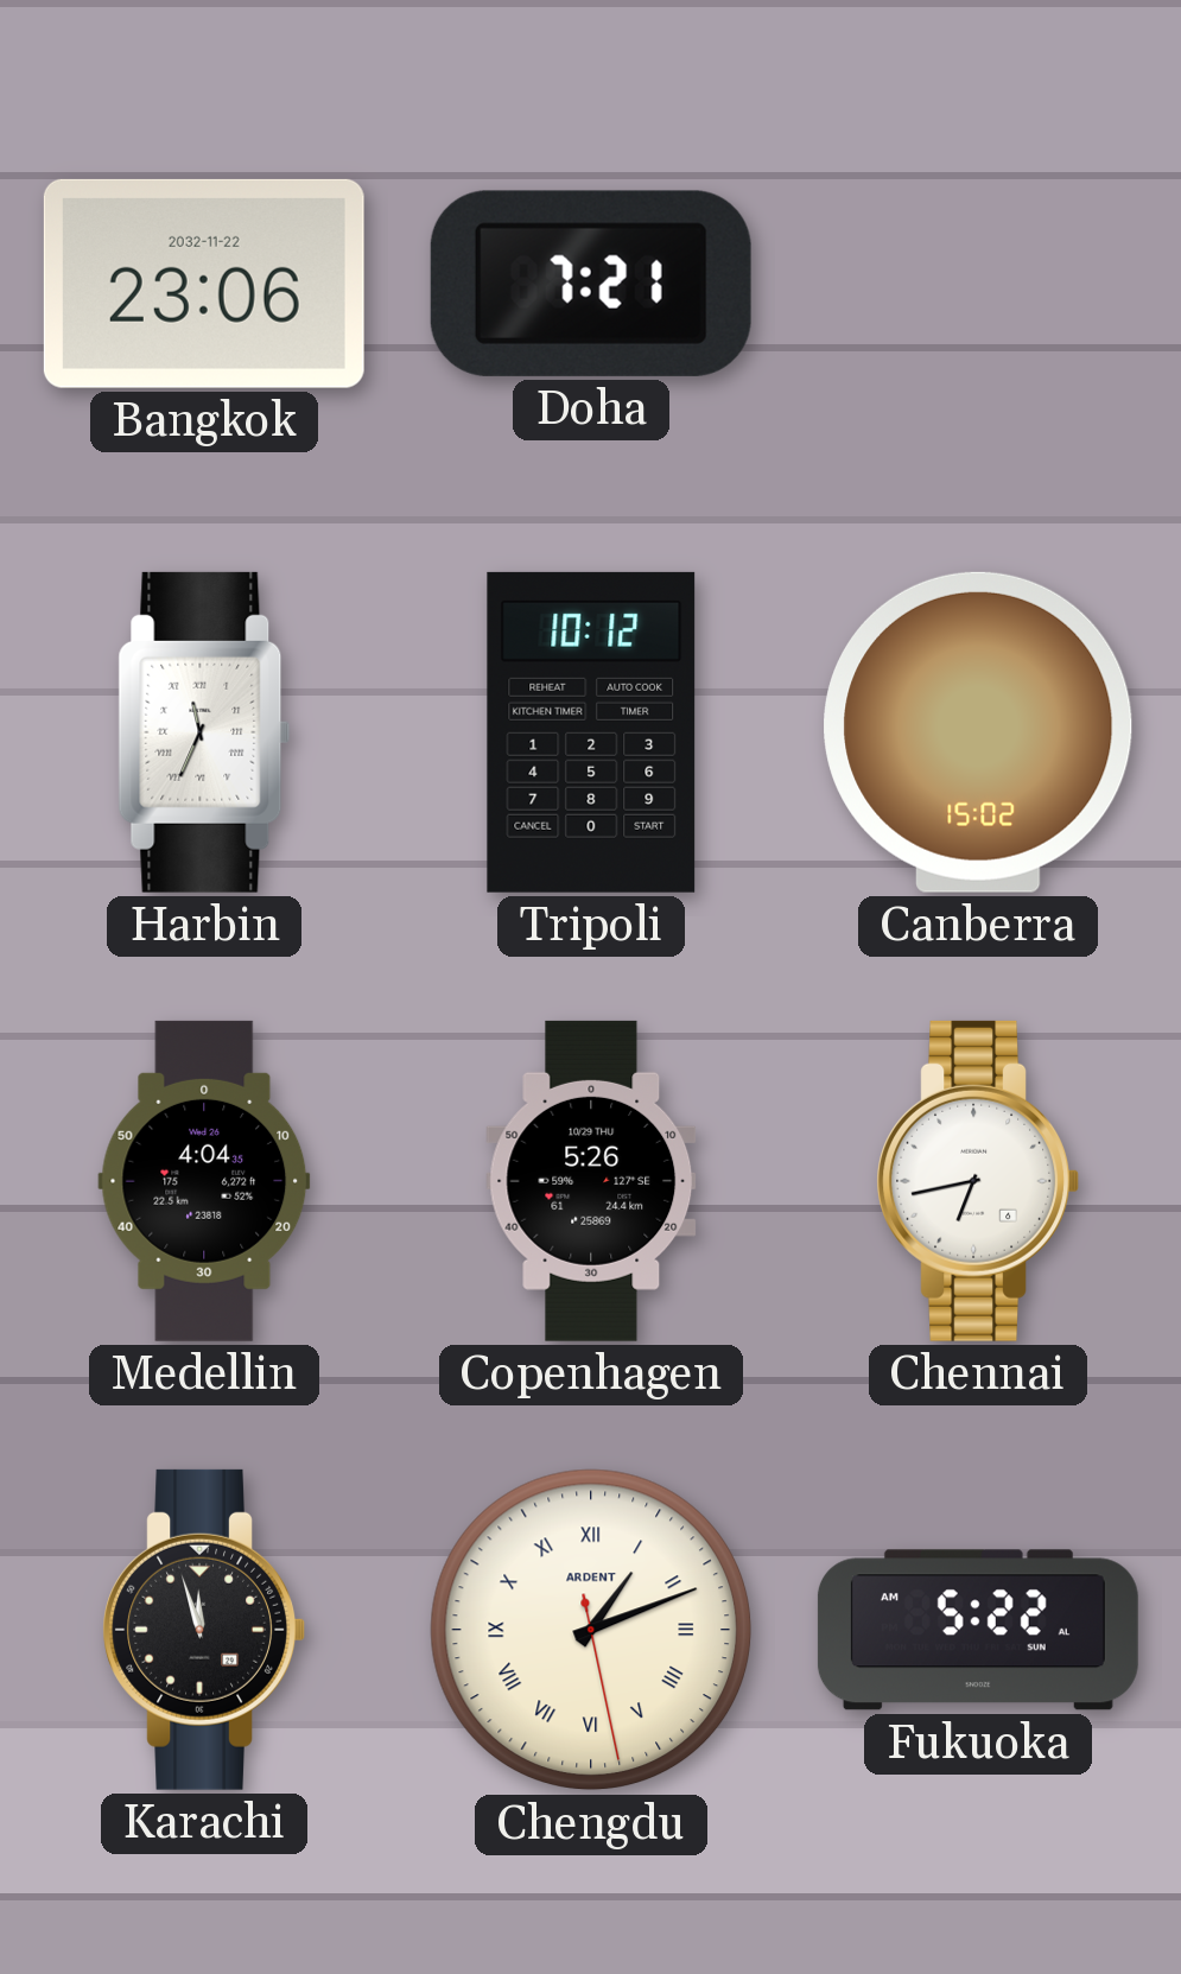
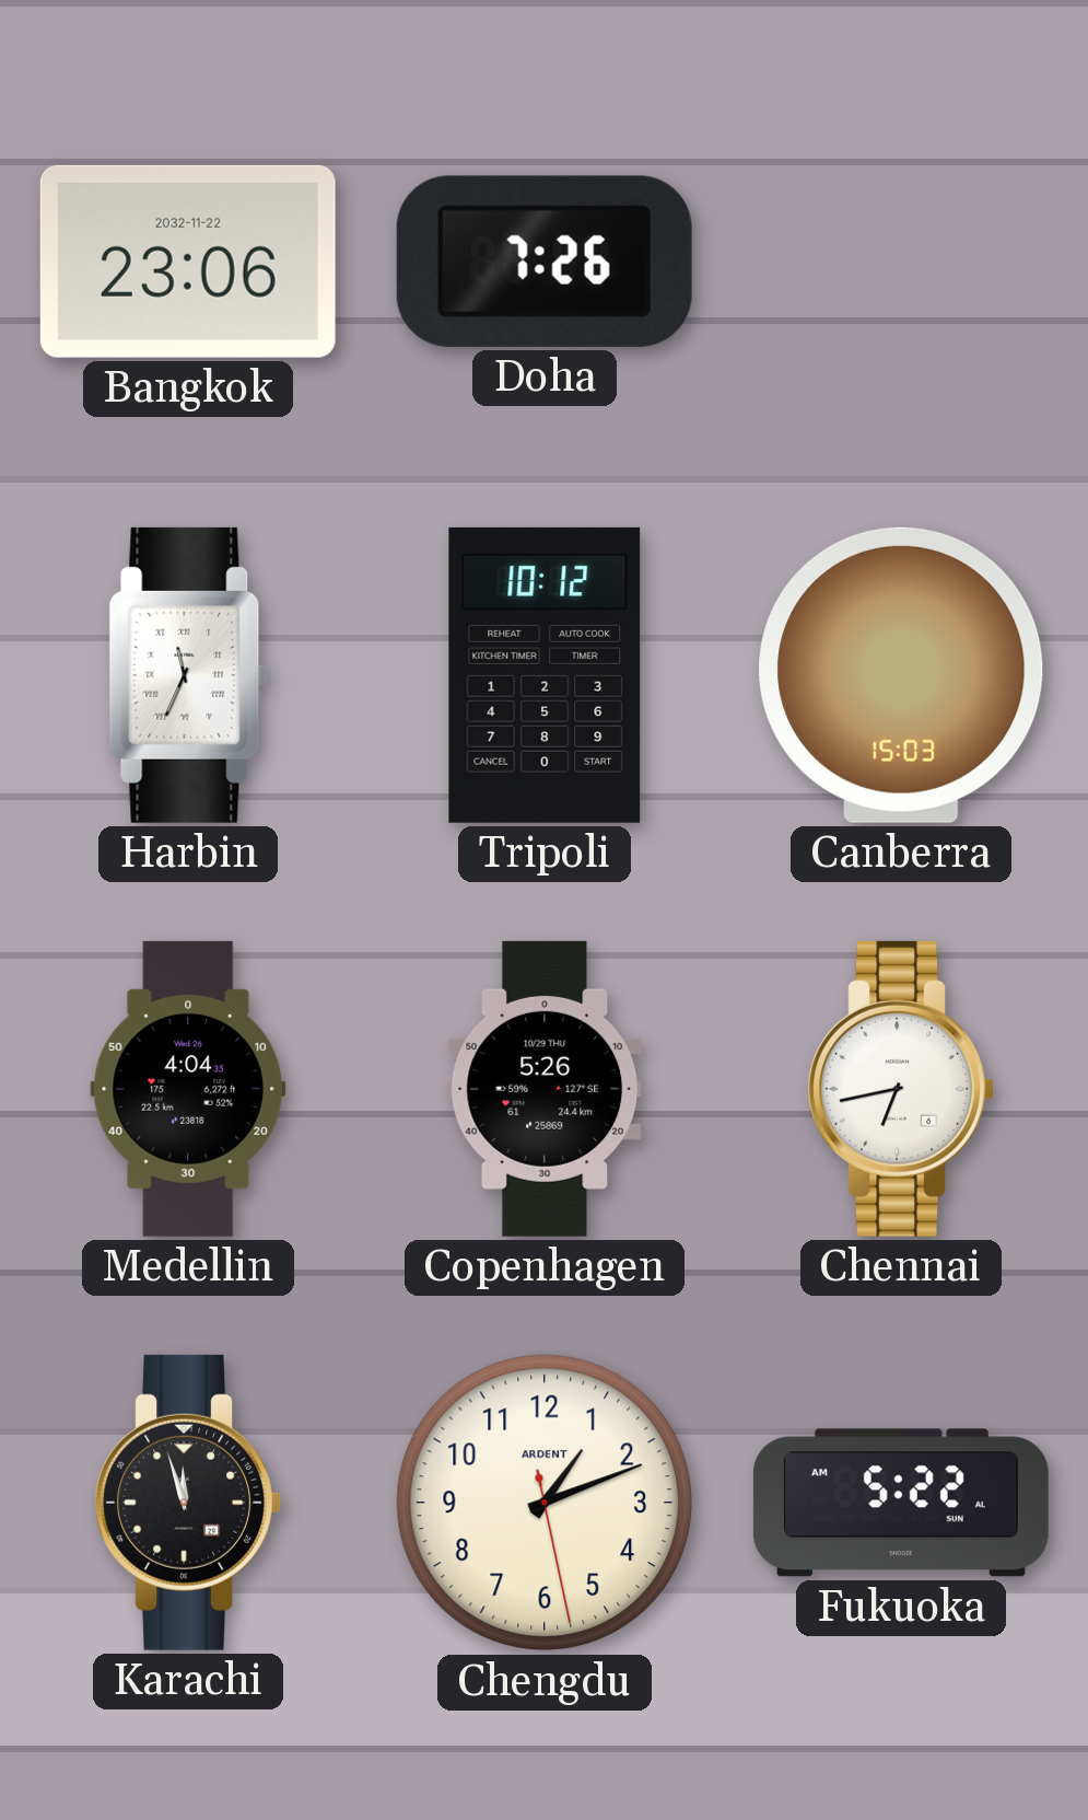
Doha: 7:21 -> 7:26 (545, 262)
Canberra: 15:02 -> 15:03 (901, 675)
Chengdu numerals: Roman -> Arabic (545, 1503)
